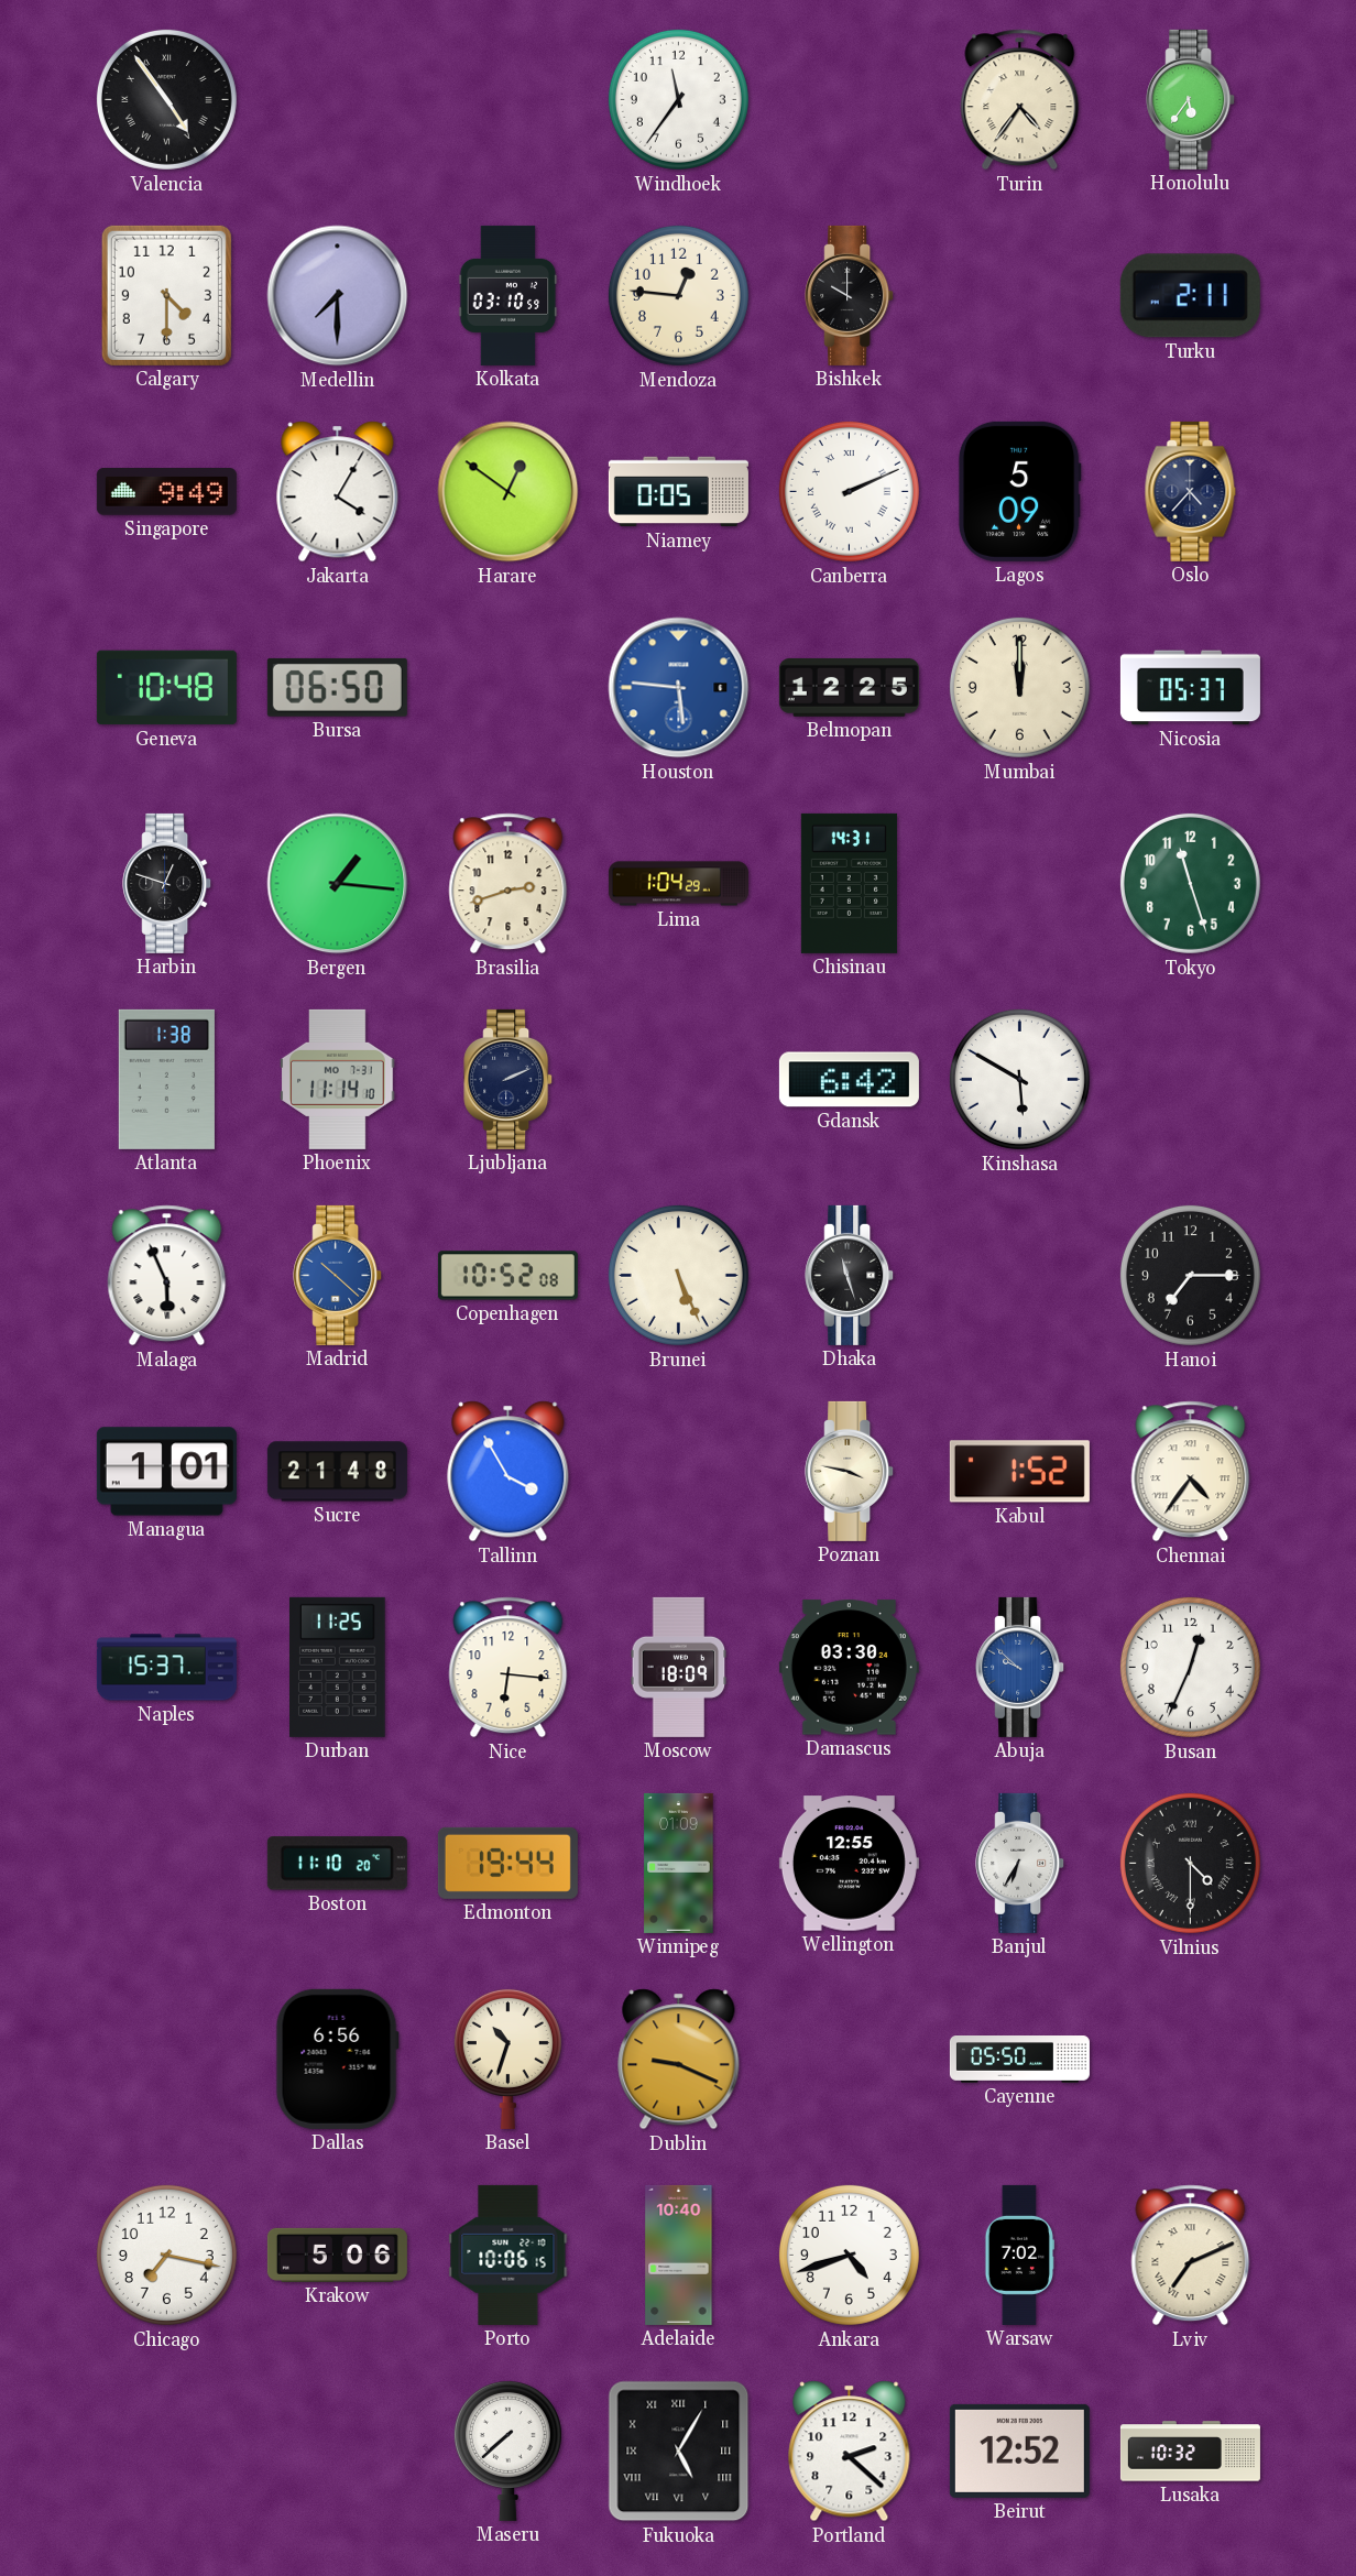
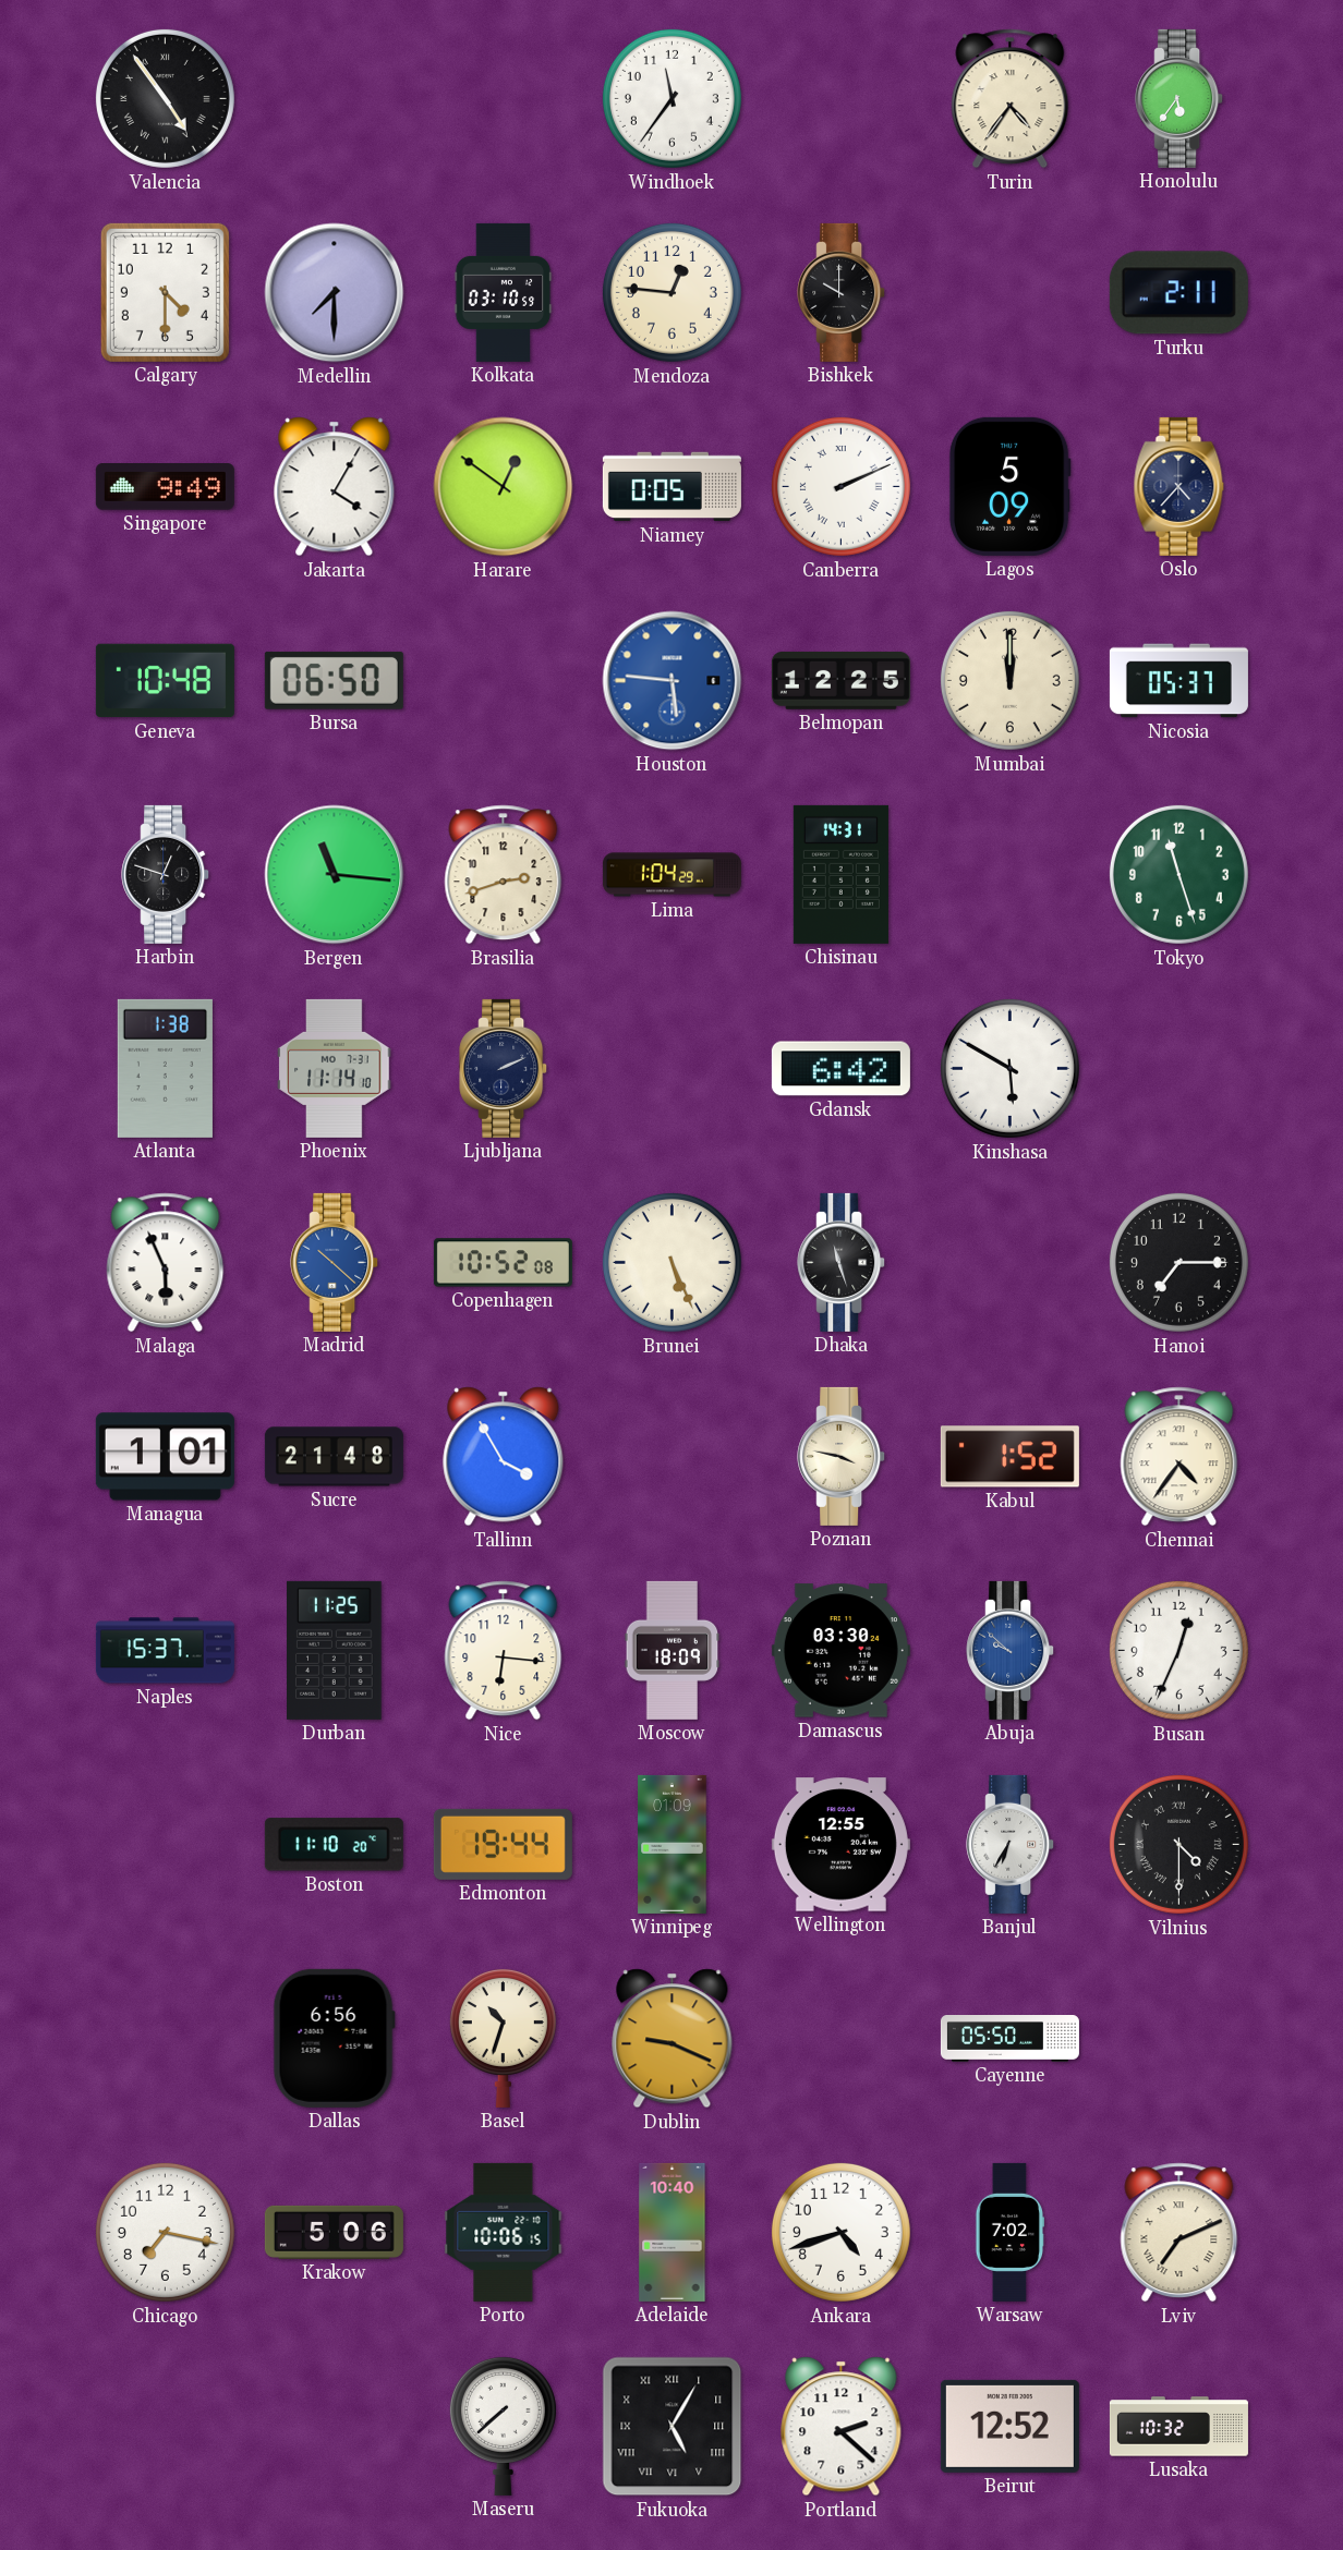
Bergen: 1:16 -> 11:16 (335, 875)
